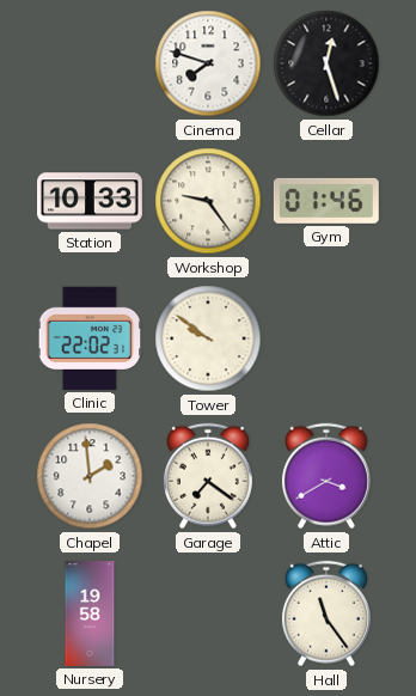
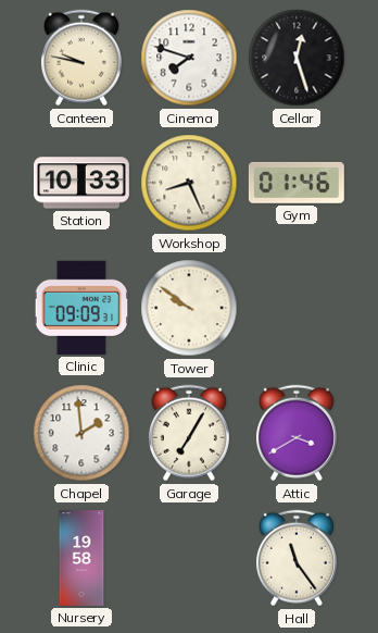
Canteen: none -> 9:47 (81, 58)
Workshop: 9:24 -> 8:26 (189, 183)
Clinic: 22:02 -> 09:09 (81, 308)
Garage: 7:21 -> 7:05 (189, 433)
